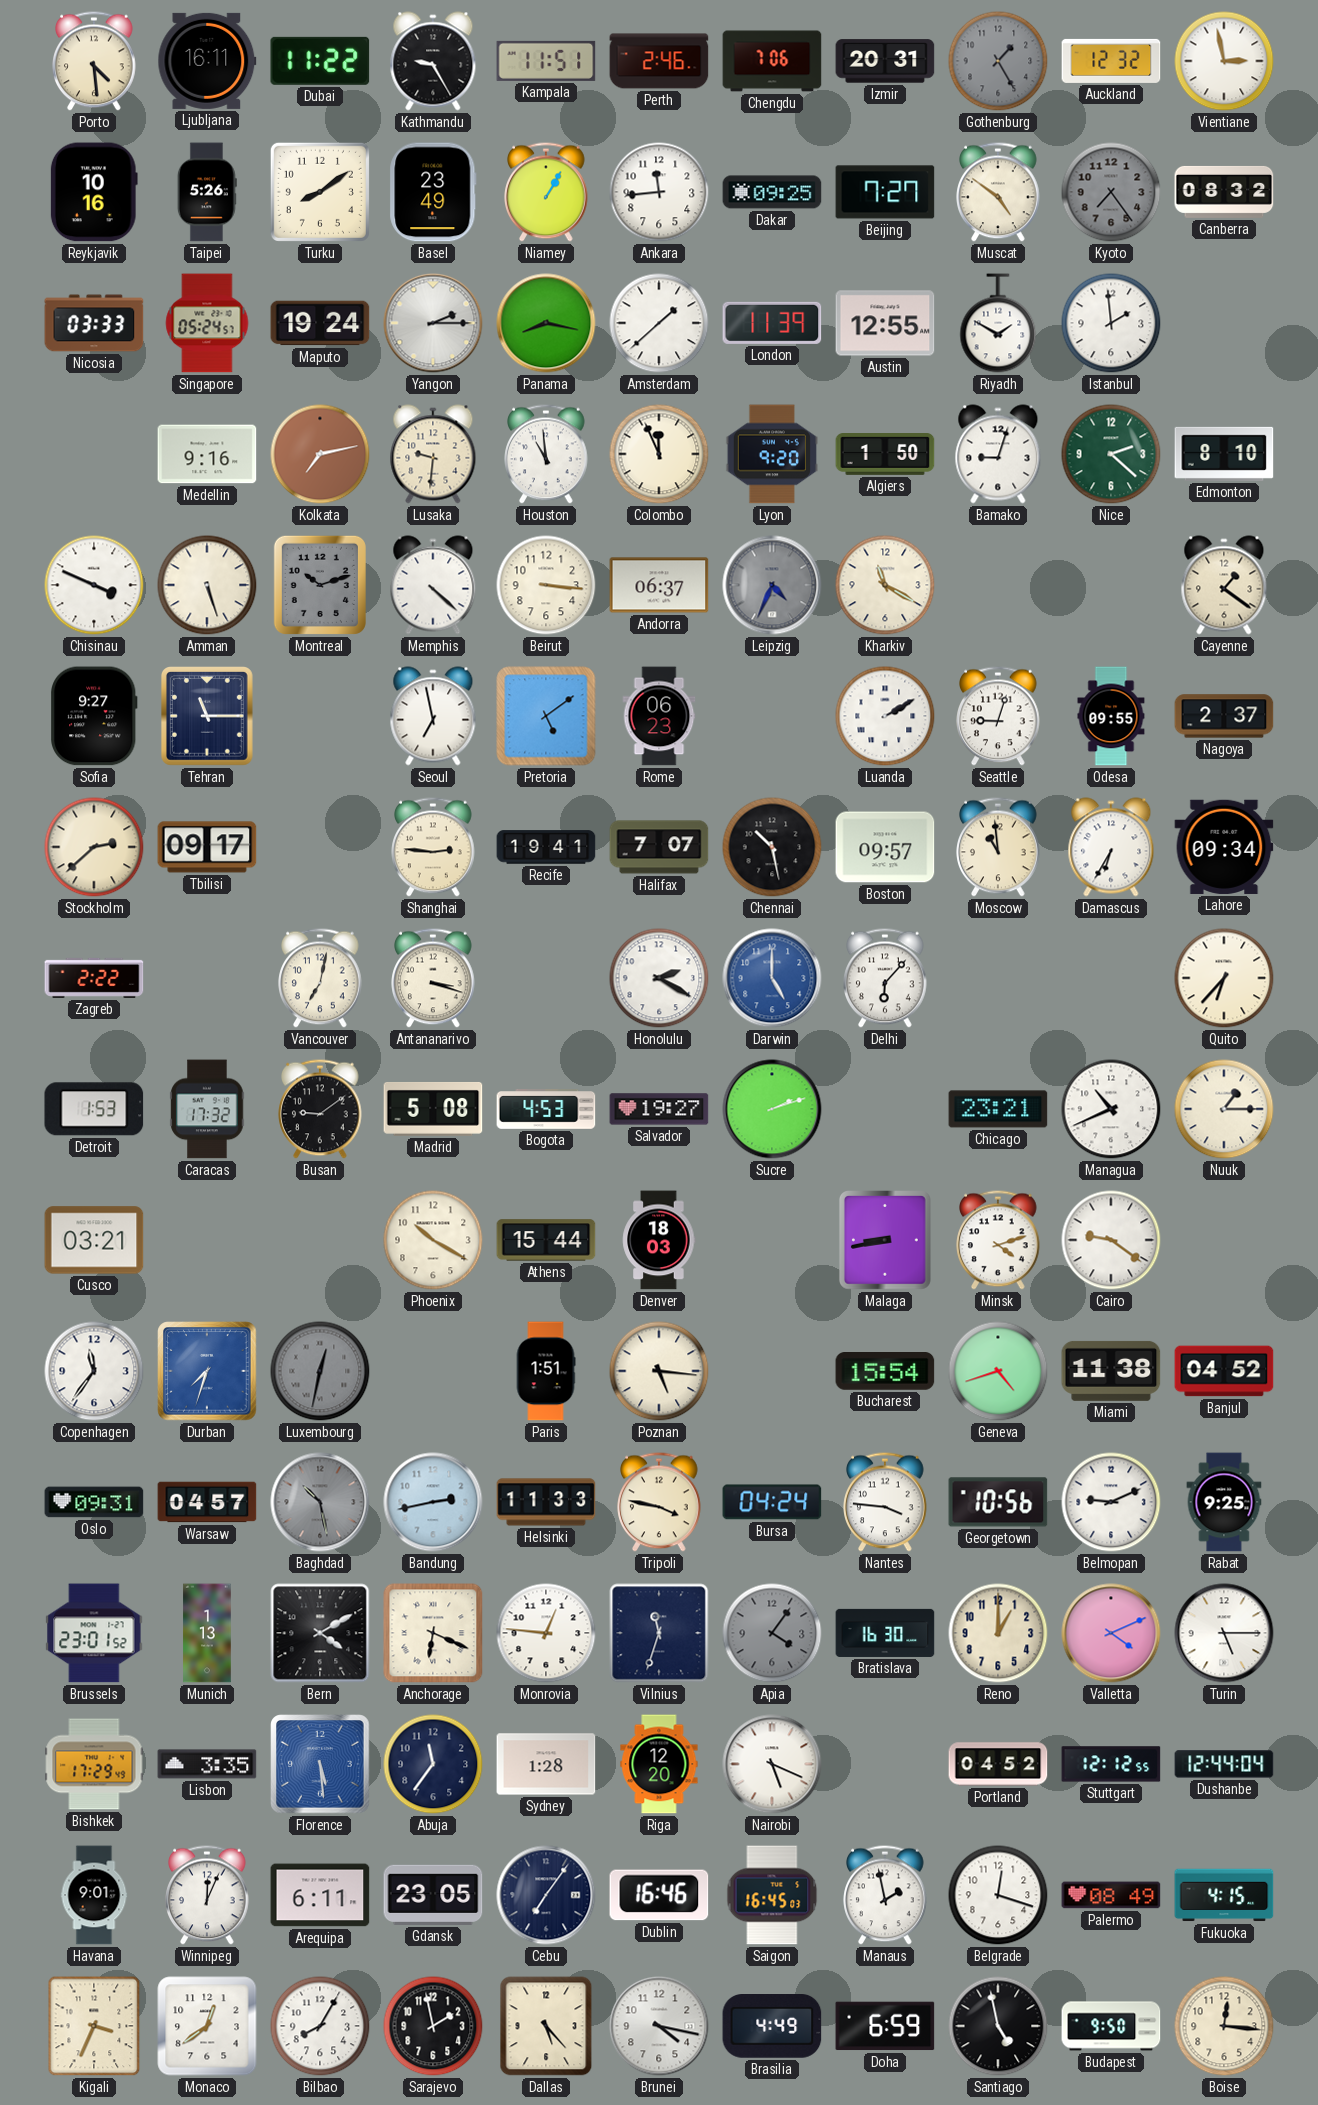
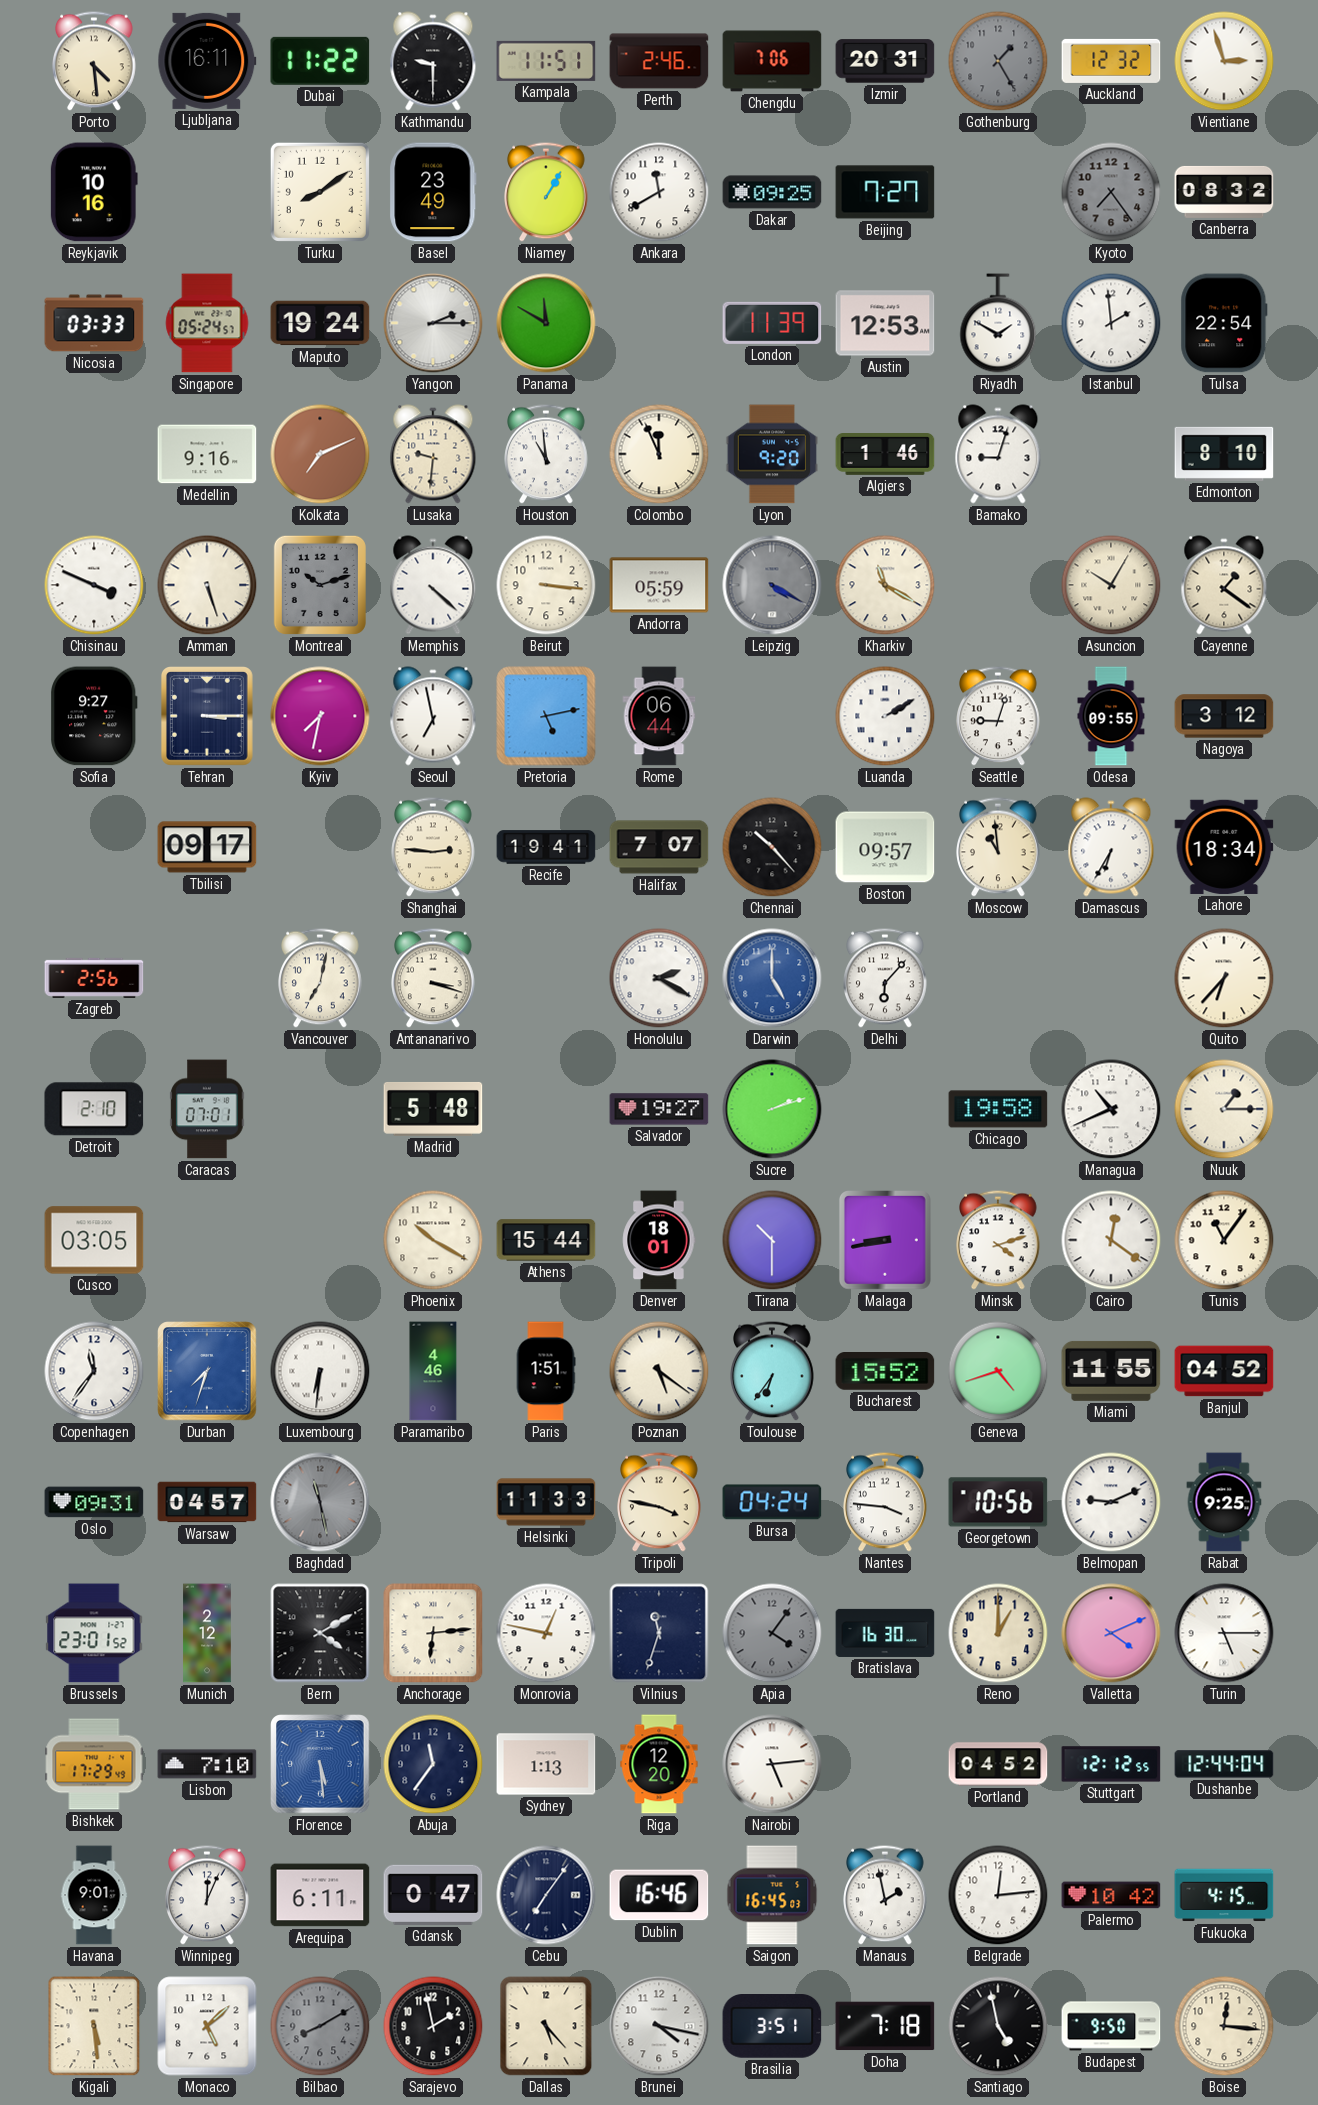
Kathmandu: 9:25 -> 9:30 (433, 61)
Vientiane: 2:58 -> 2:57 (1224, 61)
Taipei: 5:26 -> none (207, 192)
Ankara: 11:44 -> 11:40 (659, 192)
Muscat: 4:51 -> none (998, 192)
Panama: 8:17 -> 11:50 (546, 323)
Amsterdam: 1:38 -> none (659, 323)
Austin: 12:55 -> 12:53 (885, 323)
Tulsa: none -> 22:54 (1224, 323)
Kolkata: 7:13 -> 7:11 (320, 454)
Algiers: 1:50 -> 1:46 (885, 455)
Nice: 2:22 -> none (1111, 454)
Andorra: 06:37 -> 05:59 (659, 585)
Leipzig: 4:34 -> 4:20 (772, 585)
Asuncion: none -> 10:05 (1111, 585)
Tehran: 11:15 -> 3:15 (207, 717)
Kyiv: none -> 7:32 (320, 716)
Pretoria: 5:09 -> 5:13 (546, 716)
Rome: 06:23 -> 06:44 (659, 716)
Nagoya: 2:37 -> 3:12 (1224, 716)
Stockholm: 2:38 -> none (94, 847)
Chennai: 10:28 -> 10:23 (772, 847)
Lahore: 09:34 -> 18:34 (1224, 847)
Zagreb: 2:22 -> 2:56 (94, 978)
Detroit: 1:53 -> 2:10 (94, 1109)
Caracas: 17:32 -> 07:01 (207, 1109)
Busan: 9:09 -> none (320, 1109)
Madrid: 5:08 -> 5:48 (433, 1109)
Bogota: 4:53 -> none (546, 1110)
Chicago: 23:21 -> 19:58 (998, 1109)
Cusco: 03:21 -> 03:05 (94, 1240)
Denver: 18:03 -> 18:01 (659, 1240)
Tirana: none -> 10:30 (772, 1240)
Cairo: 9:21 -> 12:21 (1111, 1240)
Tunis: none -> 11:06 (1224, 1240)
Luxembourg: 12:32 -> 6:31 (320, 1371)
Luxembourg dial: grey -> white (320, 1371)
Paramaribo: none -> 4:46 (433, 1371)
Poznan: 5:16 -> 5:21 (659, 1371)
Toulouse: none -> 6:36 (772, 1371)
Bucharest: 15:54 -> 15:52 (885, 1372)
Miami: 11:38 -> 11:55 (1111, 1371)
Baghdad: 10:28 -> 11:28 (320, 1502)
Bandung: 2:43 -> none (433, 1502)
Munich: 1:13 -> 2:12 (207, 1633)
Anchorage: 6:19 -> 6:14 (433, 1633)
Monrovia: 12:46 -> 12:47 (546, 1633)
Lisbon: 3:35 -> 7:10 (207, 1764)
Sydney: 1:28 -> 1:13 (546, 1764)
Nairobi: 5:19 -> 5:14 (772, 1764)
Gdansk: 23:05 -> 0:47 (433, 1895)
Belgrade: 12:18 -> 12:14 (998, 1895)
Palermo: 08:49 -> 10:42 (1111, 1895)
Kigali: 3:34 -> 5:29 (94, 2026)
Monaco: 12:39 -> 5:08 (207, 2026)
Bilbao: 8:05 -> 8:10 (320, 2026)
Bilbao dial: white -> grey (320, 2026)
Brasilia: 4:49 -> 3:51 (772, 2027)
Doha: 6:59 -> 7:18 (885, 2026)
